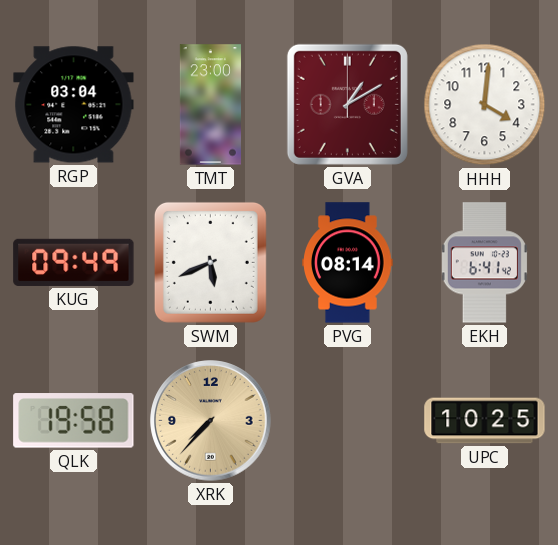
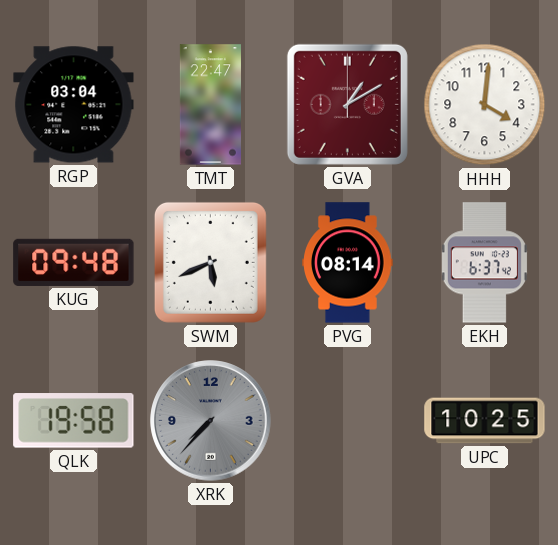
TMT: 23:00 -> 22:47 (210, 105)
KUG: 09:49 -> 09:48 (74, 262)
EKH: 6:41 -> 6:37 (484, 263)
XRK dial: champagne -> grey (211, 421)
